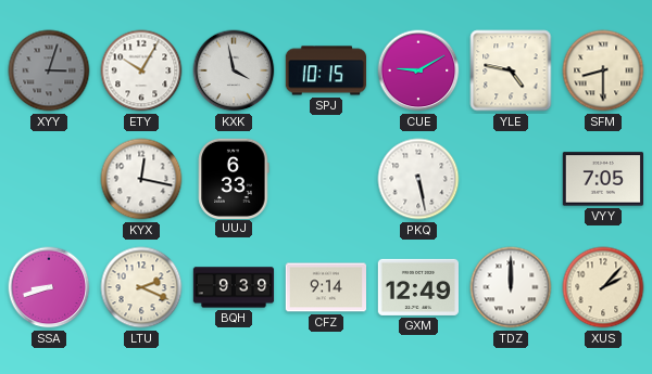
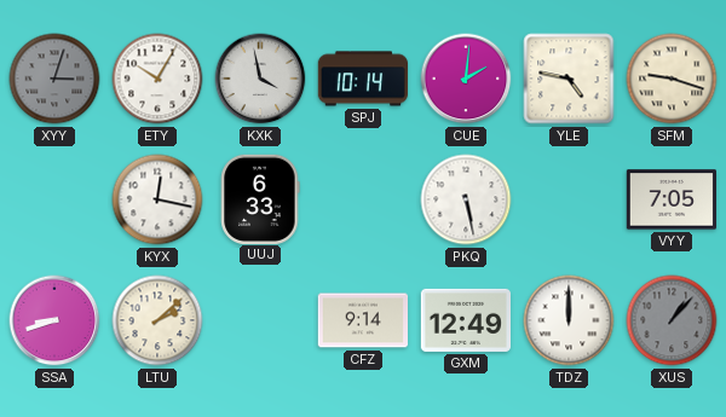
SPJ: 10:15 -> 10:14 (362, 79)
CUE: 9:10 -> 2:01 (466, 79)
SFM: 8:30 -> 9:18 (672, 79)
LTU: 2:19 -> 2:08 (157, 320)
BQH: 9:39 -> none (234, 287)
XUS: 2:07 -> 1:07 (672, 320)
XUS dial: cream -> grey (672, 320)
